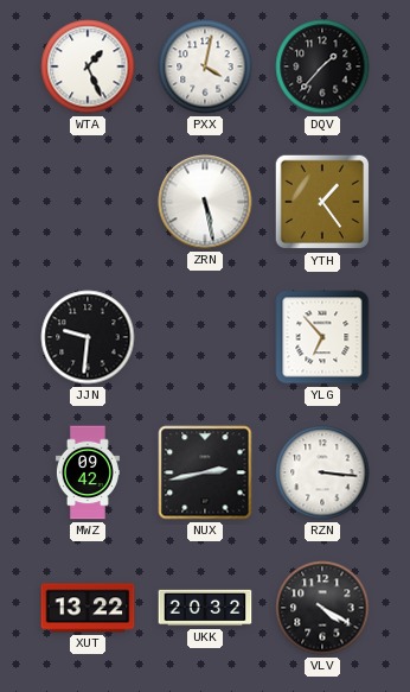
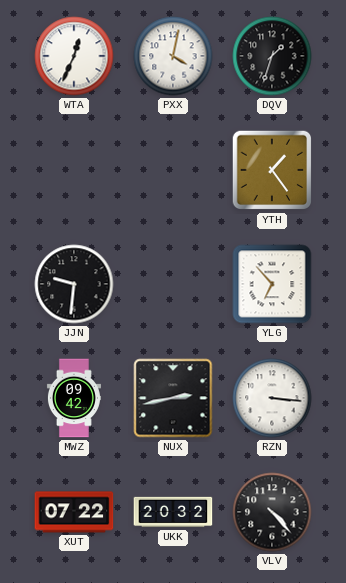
WTA: 1:26 -> 12:34 (74, 56)
DQV: 1:37 -> 1:33 (272, 56)
ZRN: 5:28 -> none (205, 202)
XUT: 13:22 -> 07:22 (74, 512)
VLV: 4:20 -> 4:23 (272, 512)
